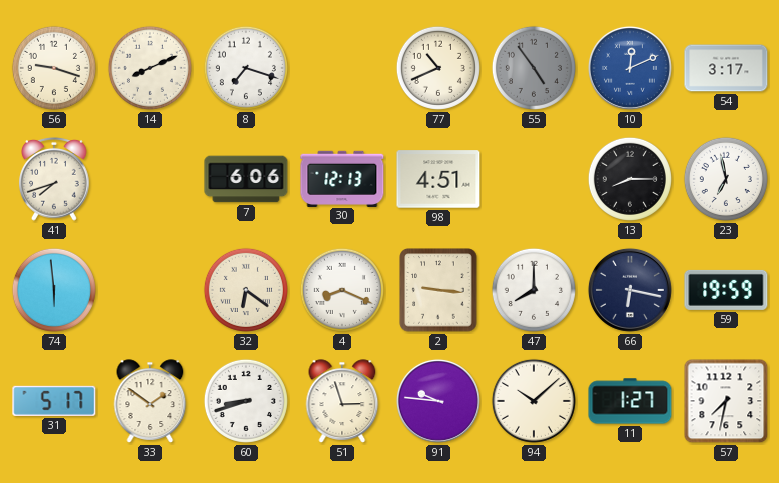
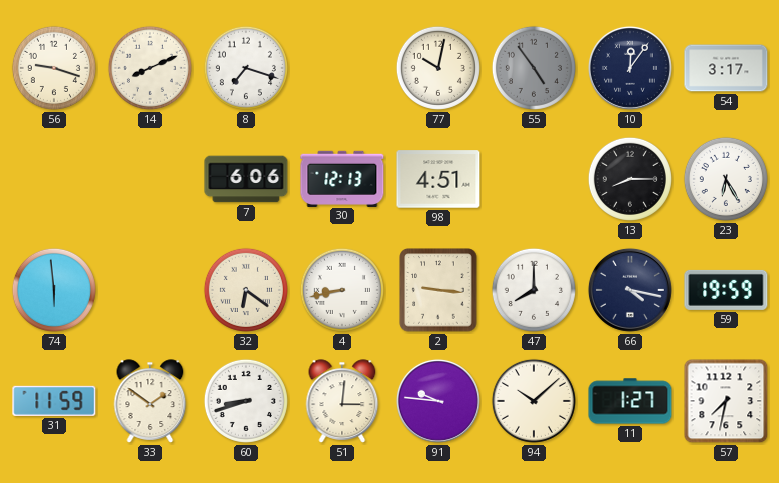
77: 10:41 -> 10:02 (438, 68)
10: 12:11 -> 12:06 (630, 68)
10 dial: blue -> navy (630, 68)
41: 7:42 -> none (54, 179)
23: 6:58 -> 6:25 (726, 179)
4: 8:19 -> 8:43 (342, 290)
66: 6:17 -> 4:17 (630, 290)
31: 5:17 -> 11:59 (54, 401)
51: 2:57 -> 3:01 (342, 401)
